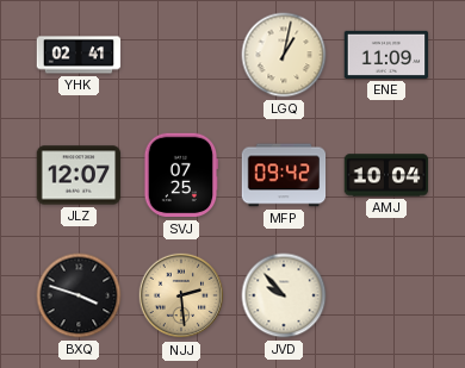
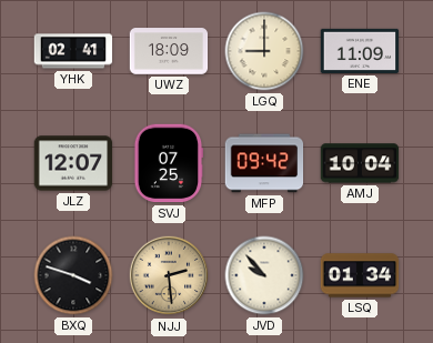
UWZ: none -> 18:09 (169, 51)
LGQ: 1:02 -> 9:00 (264, 51)
LSQ: none -> 01:34 (360, 275)
